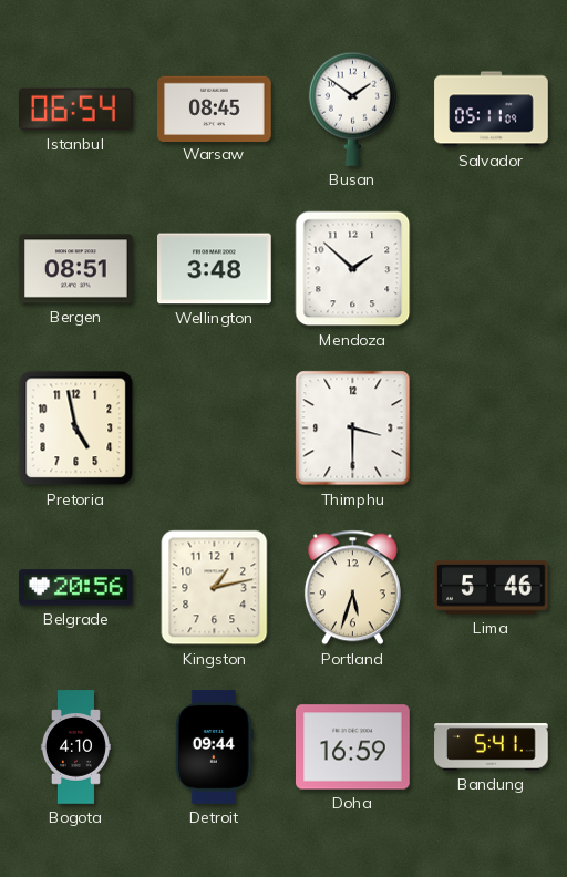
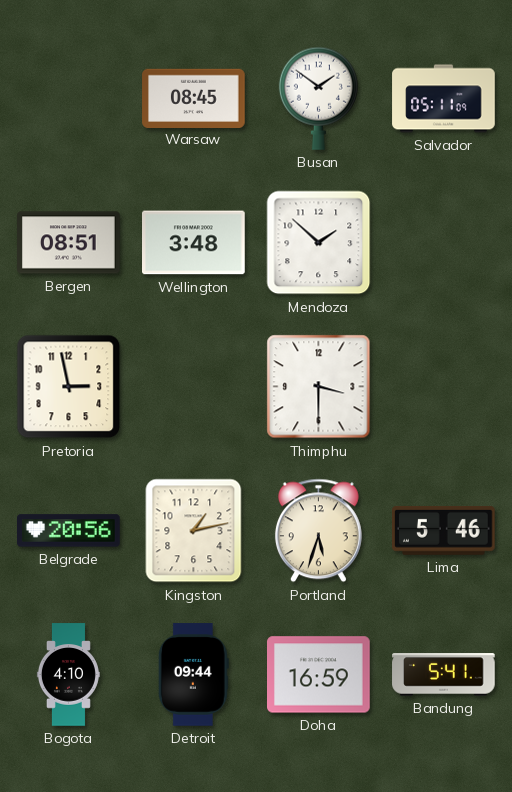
Istanbul: 06:54 -> none (76, 110)
Pretoria: 4:58 -> 2:58 (69, 387)
